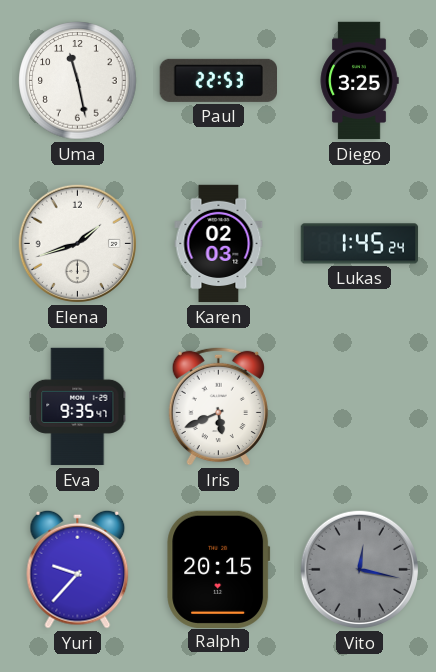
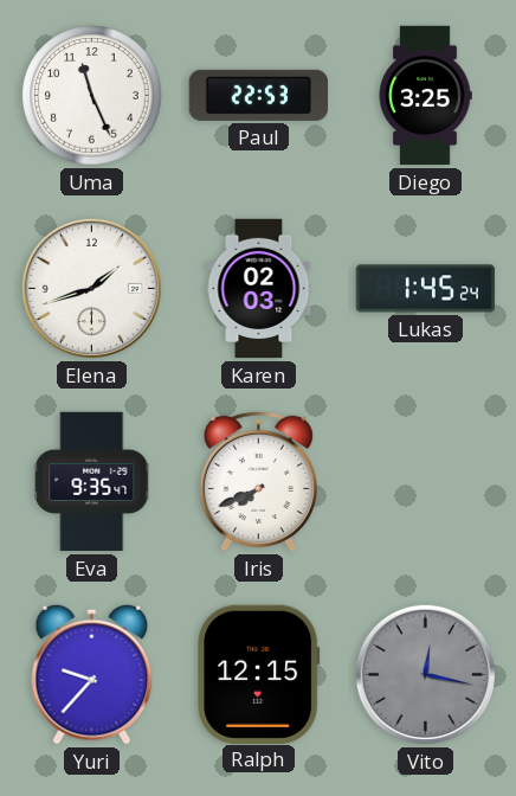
Uma: 11:28 -> 11:26 (92, 96)
Iris: 5:41 -> 7:41 (258, 481)
Ralph: 20:15 -> 12:15 (259, 674)
